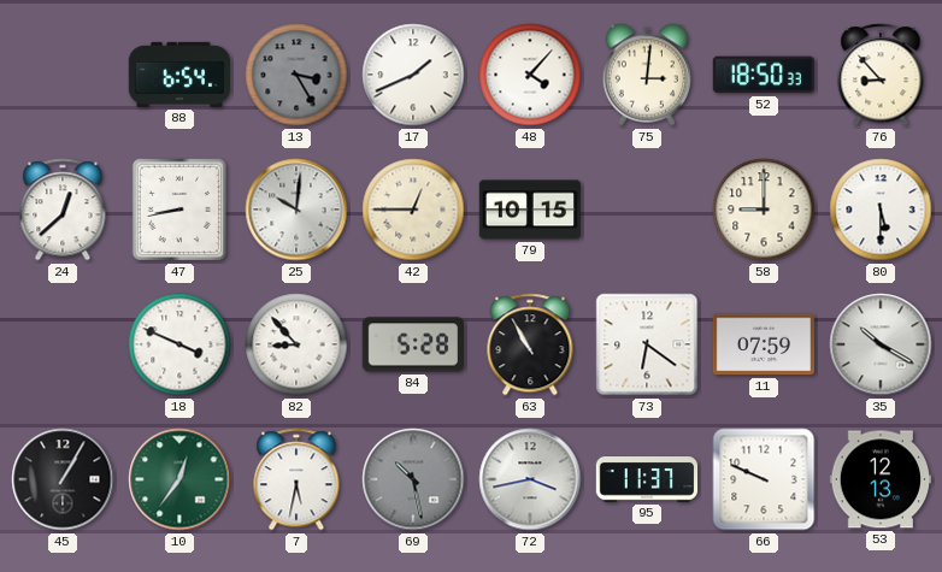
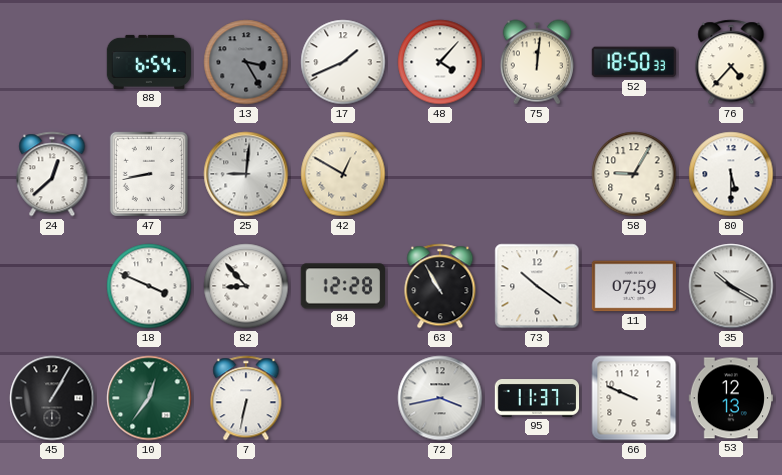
75: 3:01 -> 12:01 (537, 62)
76: 8:53 -> 4:37 (731, 62)
25: 10:01 -> 9:01 (246, 174)
42: 12:45 -> 12:50 (343, 174)
79: 10:15 -> none (530, 210)
58: 9:00 -> 9:05 (634, 174)
84: 5:28 -> 12:28 (342, 286)
73: 6:21 -> 10:21 (537, 286)
7: 5:32 -> 6:32 (246, 398)
69: 10:28 -> none (413, 479)
